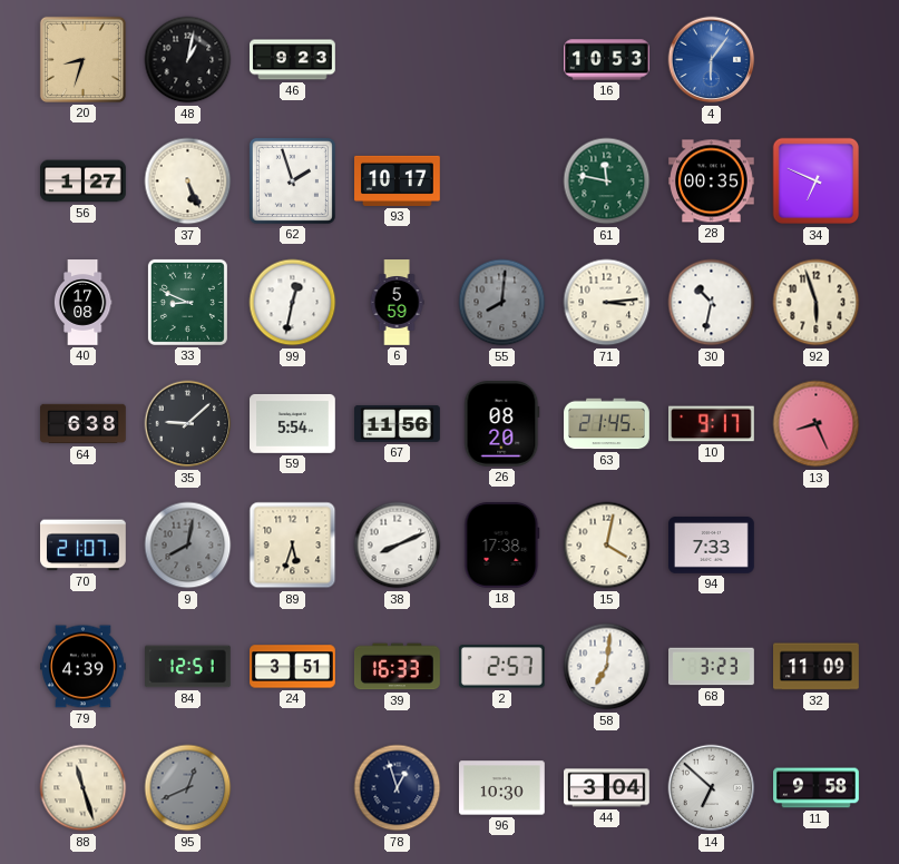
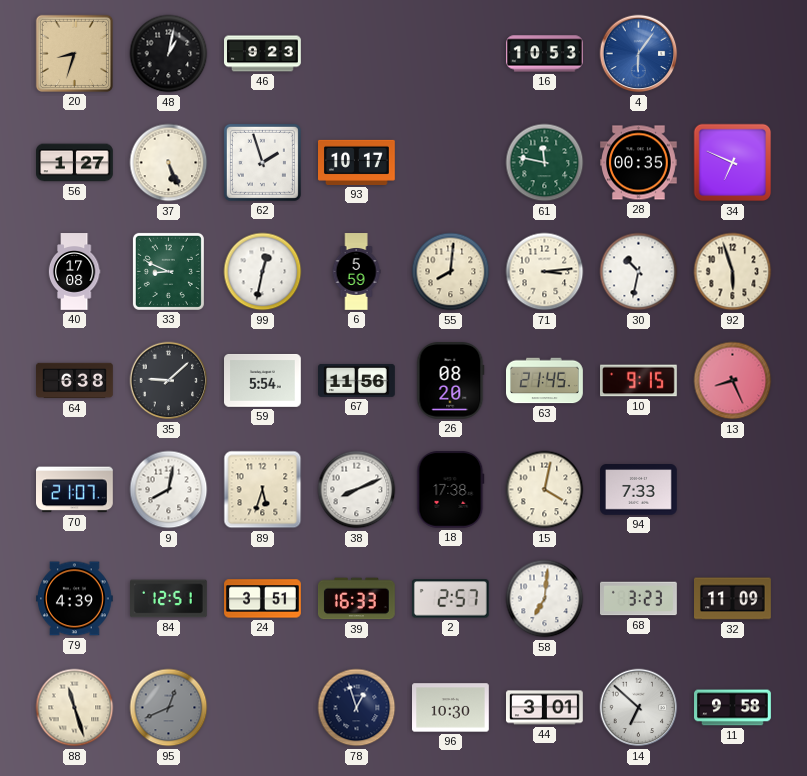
55 dial: grey -> cream (451, 272)
10: 9:17 -> 9:15 (639, 381)
9 dial: grey -> white (169, 490)
44: 3:04 -> 3:01 (545, 708)
